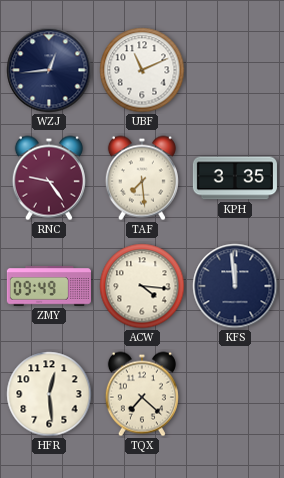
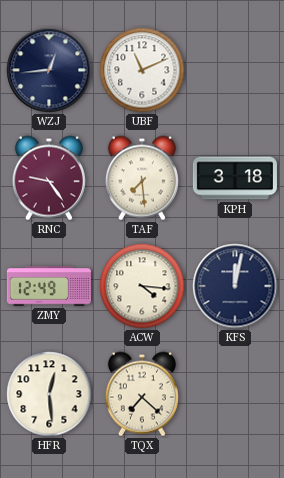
KPH: 3:35 -> 3:18 (235, 178)
ZMY: 09:49 -> 12:49 (49, 286)
KFS: 11:59 -> 12:02 (235, 286)
